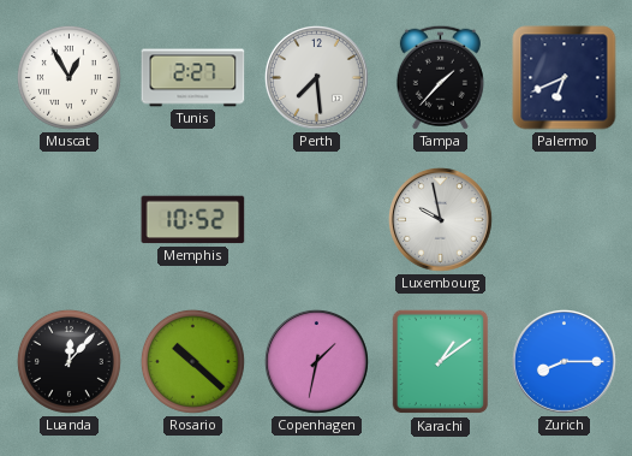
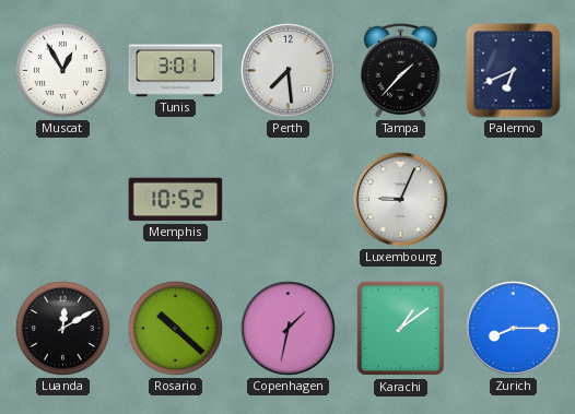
Tunis: 2:27 -> 3:01 (176, 71)
Luxembourg: 9:58 -> 9:04 (400, 199)
Luanda: 12:07 -> 12:10 (62, 328)
